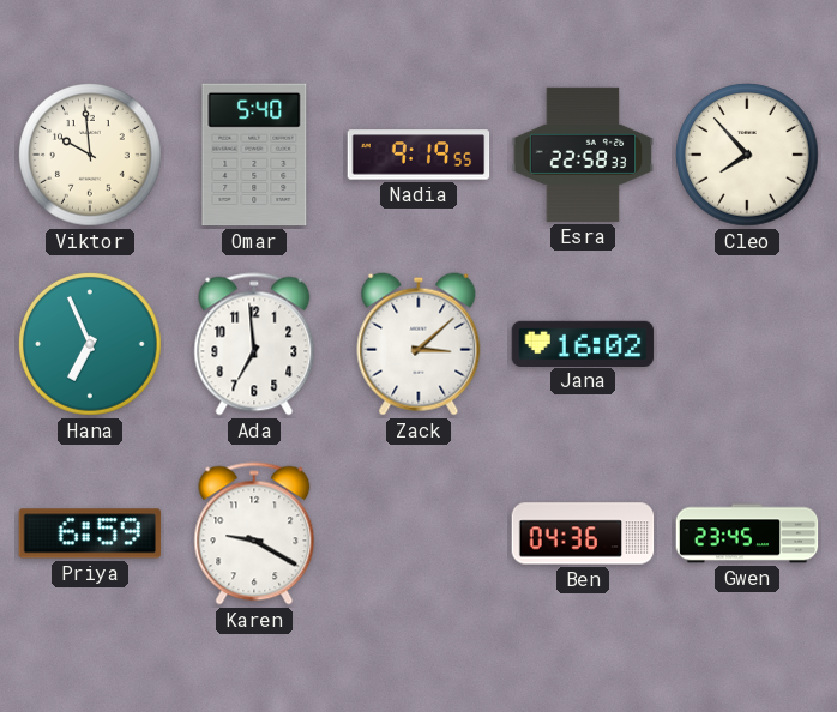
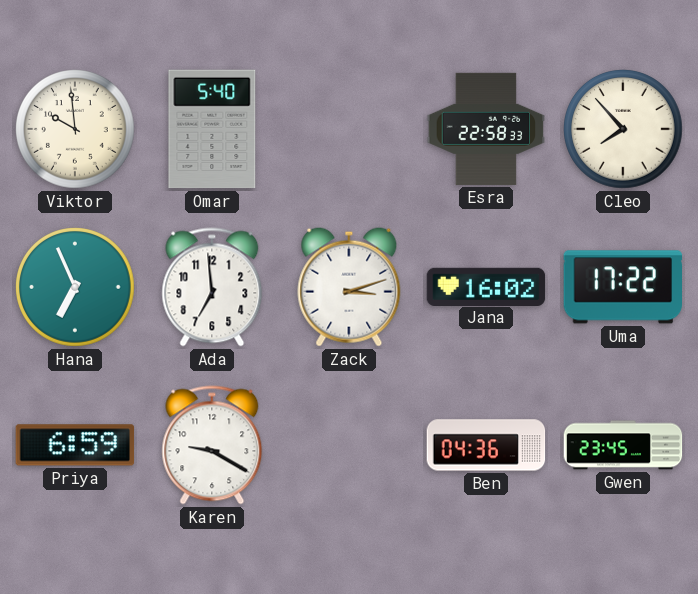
Nadia: 9:19 -> none (418, 155)
Zack: 3:08 -> 3:12 (349, 287)
Uma: none -> 17:22 (623, 287)
